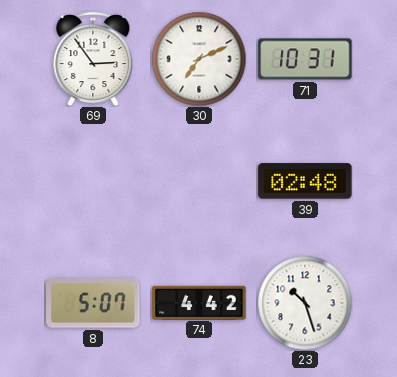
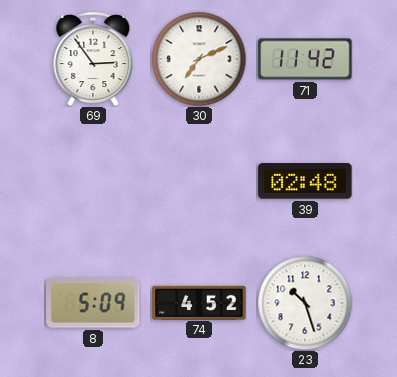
71: 10:31 -> 11:42 (305, 59)
8: 5:07 -> 5:09 (93, 303)
74: 4:42 -> 4:52 (199, 302)
